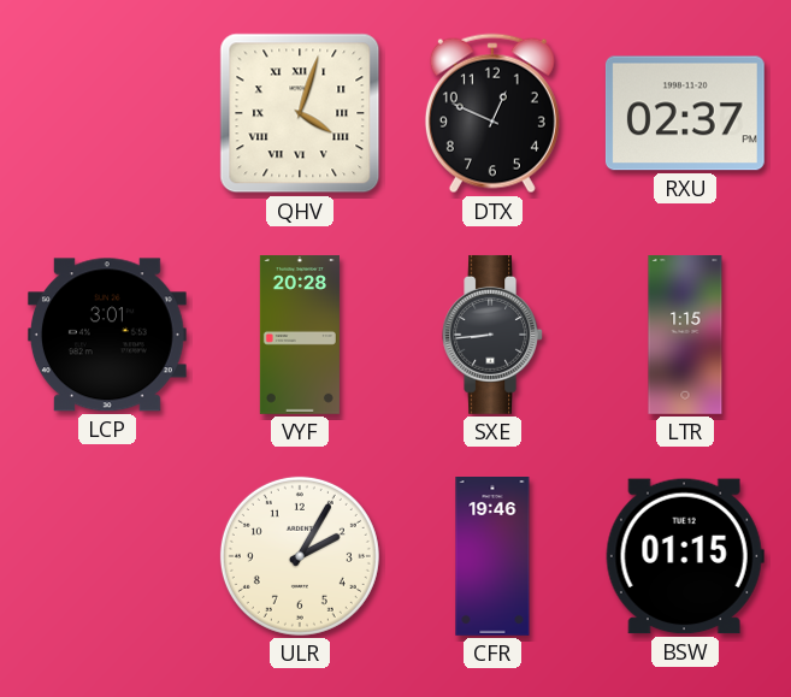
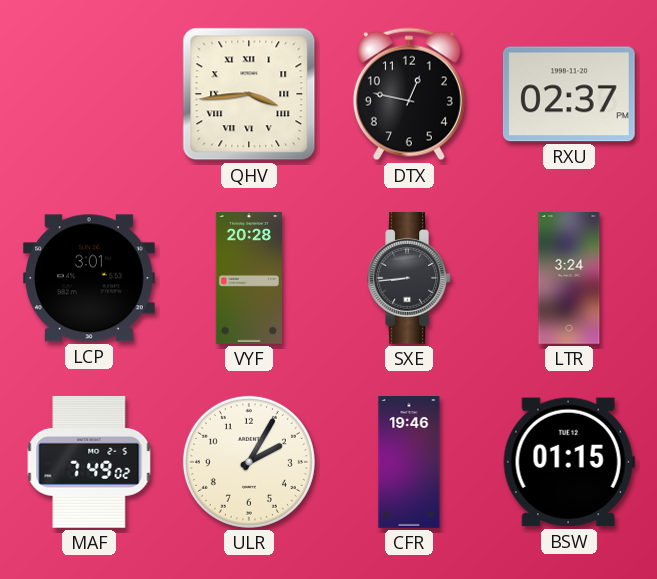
QHV: 4:03 -> 3:44 (249, 94)
DTX: 12:49 -> 12:47 (409, 94)
LTR: 1:15 -> 3:24 (569, 279)
MAF: none -> 7:49 (89, 462)
